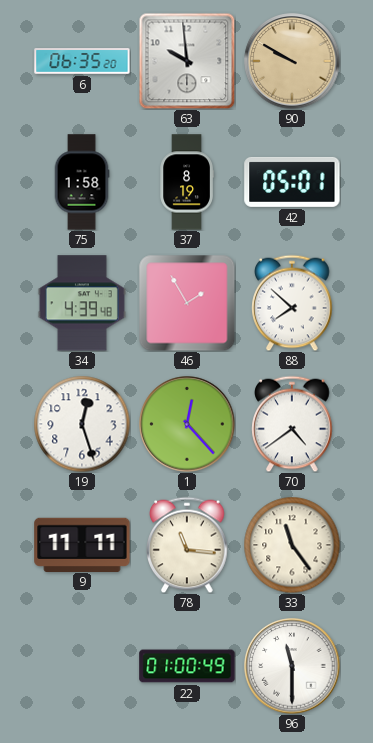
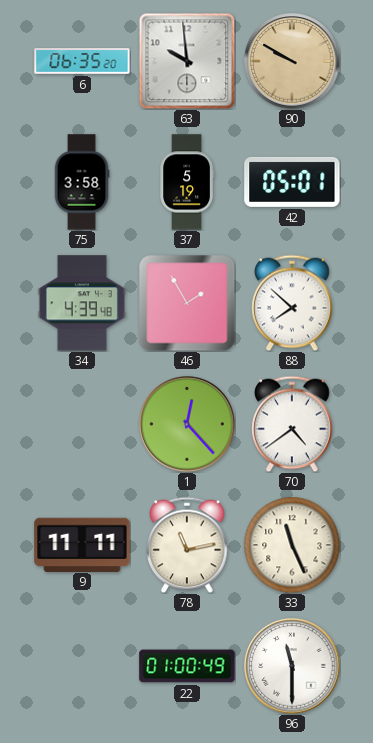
75: 1:58 -> 3:58 (82, 182)
37: 8:19 -> 5:19 (187, 182)
19: 12:27 -> none (82, 424)
78: 11:16 -> 11:13 (187, 545)
33: 11:24 -> 11:26 (292, 545)
